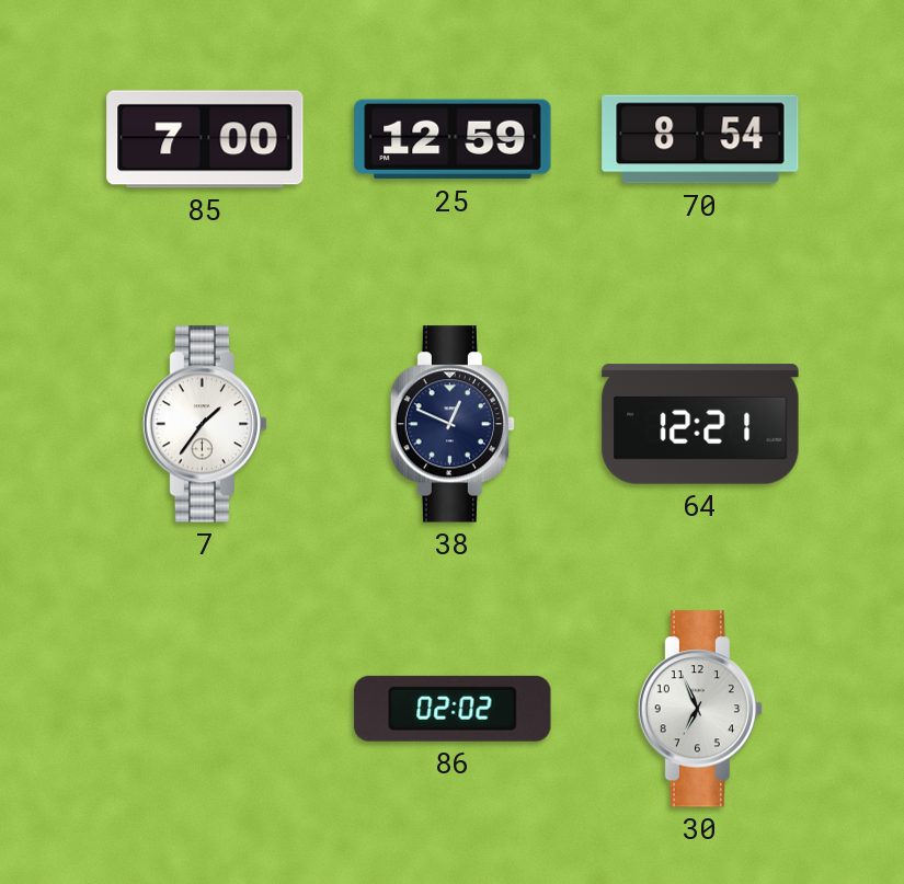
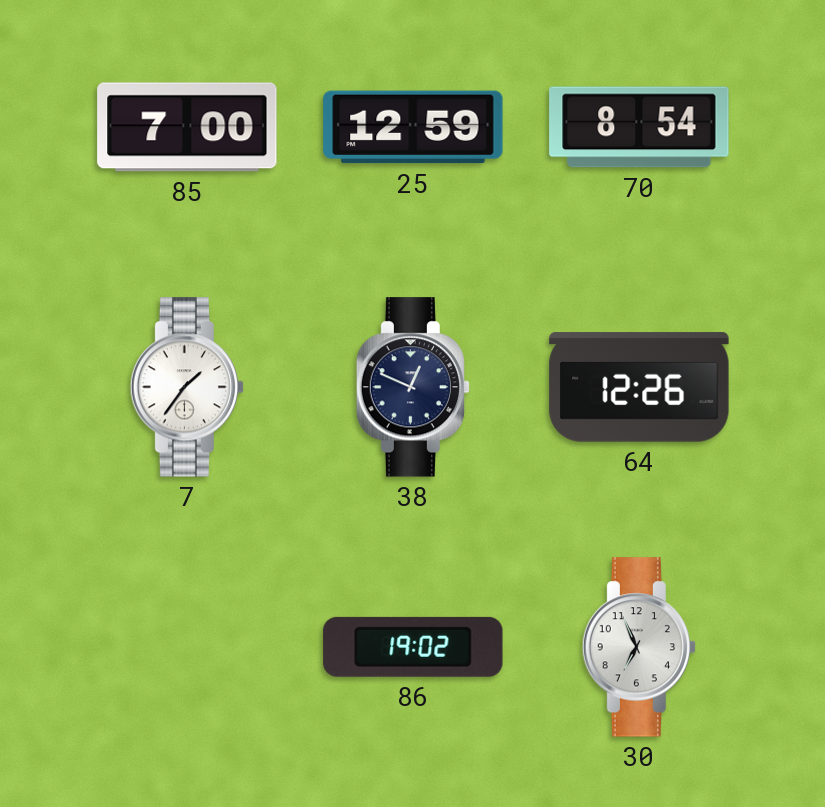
64: 12:21 -> 12:26 (639, 387)
86: 02:02 -> 19:02 (413, 647)
